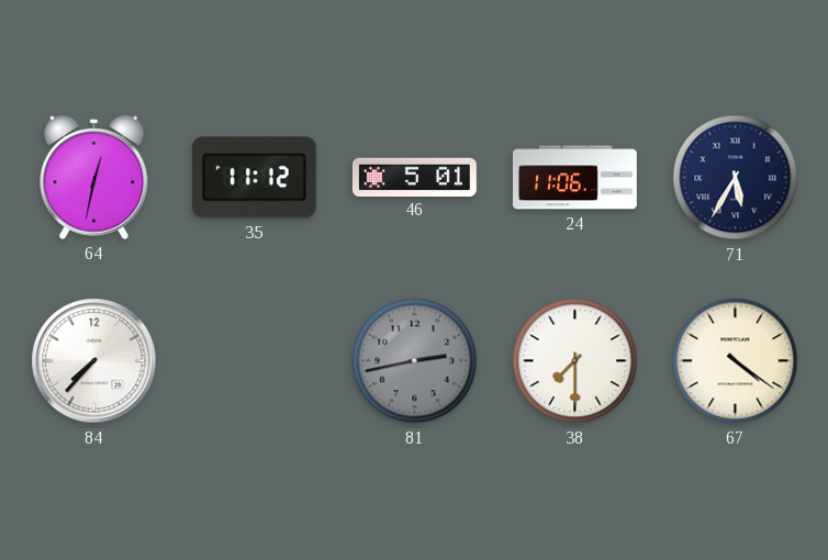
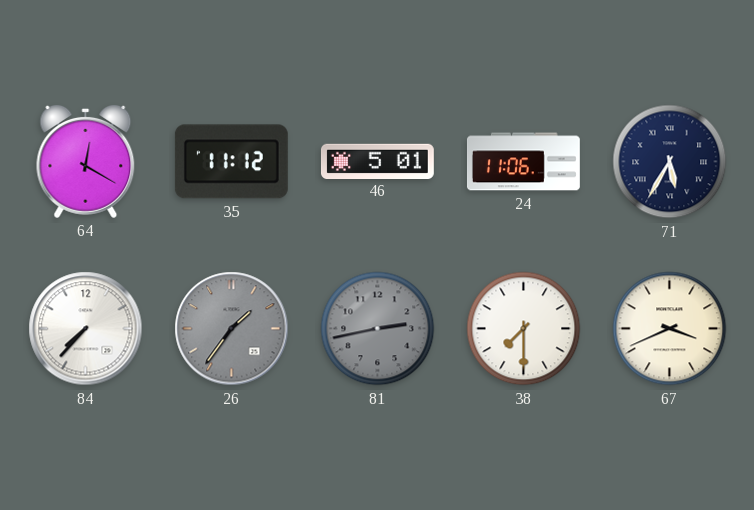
64: 12:32 -> 12:20 (86, 161)
26: none -> 1:36 (232, 329)
67: 4:21 -> 3:41 (670, 329)
